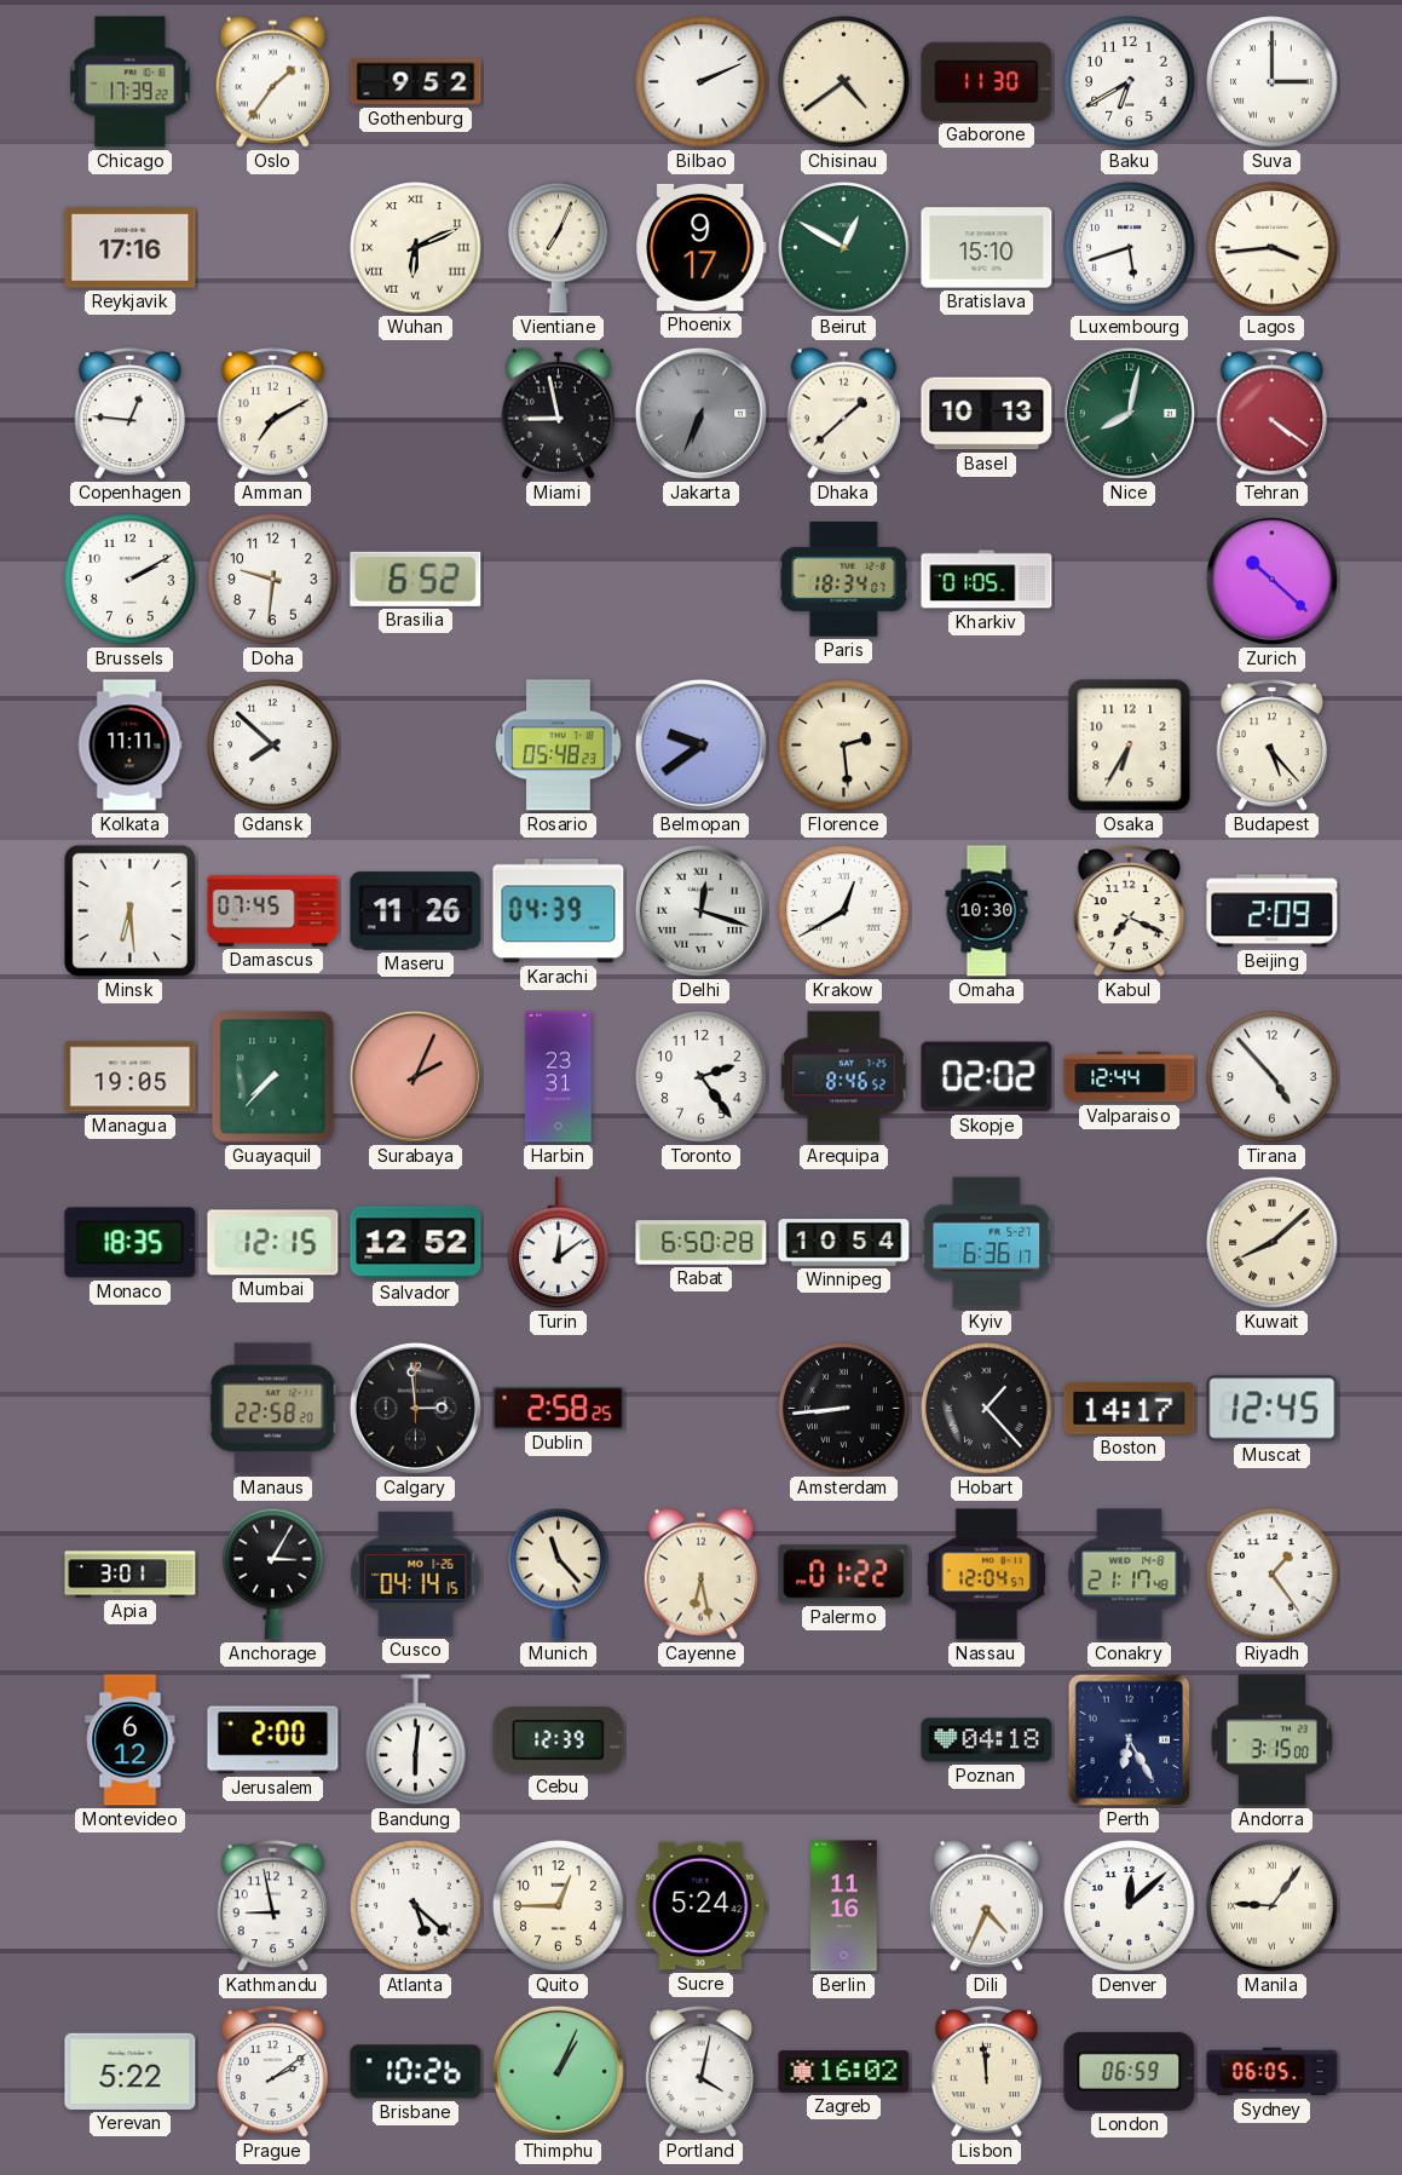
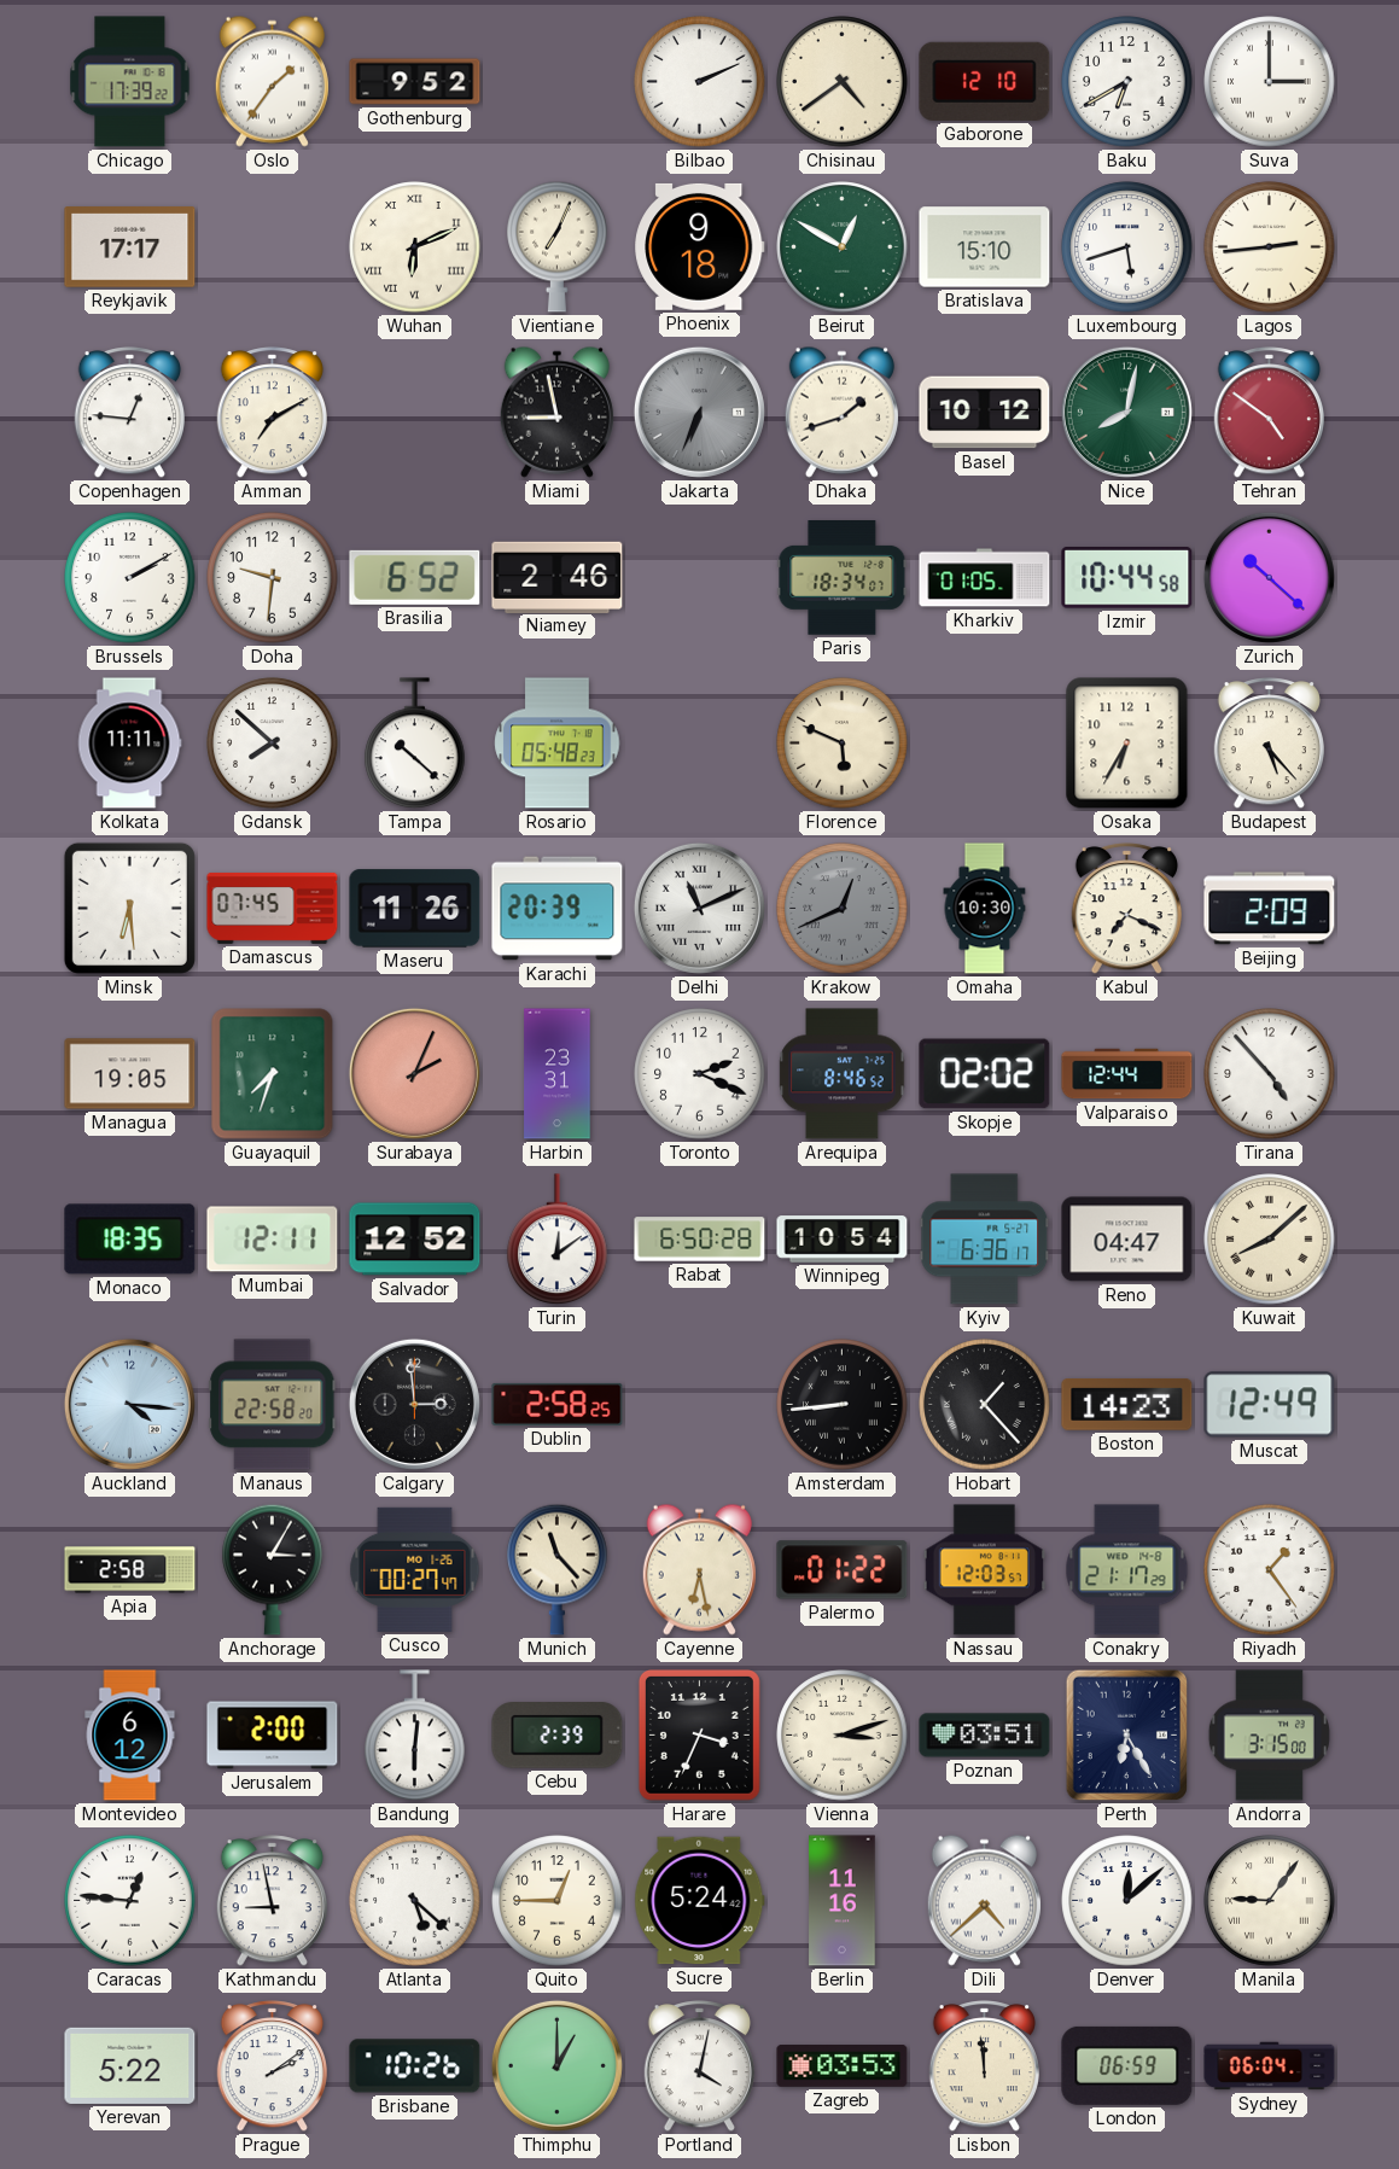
Gaborone: 11:30 -> 12:10 (985, 81)
Reykjavik: 17:16 -> 17:17 (130, 247)
Phoenix: 9:17 -> 9:18 (700, 246)
Lagos: 3:44 -> 2:44 (1270, 247)
Dhaka: 1:38 -> 1:42 (841, 412)
Basel: 10:13 -> 10:12 (985, 413)
Tehran: 4:21 -> 4:51 (1269, 413)
Niamey: none -> 2:46 (558, 577)
Izmir: none -> 10:44 (1127, 578)
Tampa: none -> 10:22 (415, 744)
Belmopan: 9:39 -> none (700, 744)
Florence: 2:29 -> 5:49 (843, 744)
Karachi: 04:39 -> 20:39 (558, 909)
Delhi: 12:18 -> 11:11 (699, 908)
Krakow: 12:40 -> 12:41 (843, 909)
Krakow dial: white -> grey (843, 909)
Guayaquil: 7:37 -> 7:33 (273, 1074)
Toronto: 2:24 -> 2:19 (700, 1074)
Mumbai: 12:15 -> 12:11 (273, 1240)
Reno: none -> 04:47 (1127, 1240)
Auckland: none -> 4:16 (129, 1404)
Boston: 14:17 -> 14:23 (1127, 1405)
Muscat: 12:45 -> 12:49 (1270, 1405)
Apia: 3:01 -> 2:58 (130, 1570)
Cusco: 04:14 -> 00:27 (415, 1569)
Nassau: 12:04 -> 12:03 (984, 1570)
Conakry: 21:17:48 -> 21:17:29 (1127, 1570)
Cebu: 12:39 -> 2:39 (558, 1736)
Harare: none -> 3:34 (699, 1734)
Vienna: none -> 3:12 (843, 1736)
Poznan: 04:18 -> 03:51 (985, 1736)
Caracas: none -> 12:46 (130, 1901)
Dili: 4:34 -> 4:38 (984, 1900)
Thimphu: 1:04 -> 1:00 (556, 2065)
Zagreb: 16:02 -> 03:53 (843, 2066)
Sydney: 06:05 -> 06:04 (1270, 2066)
